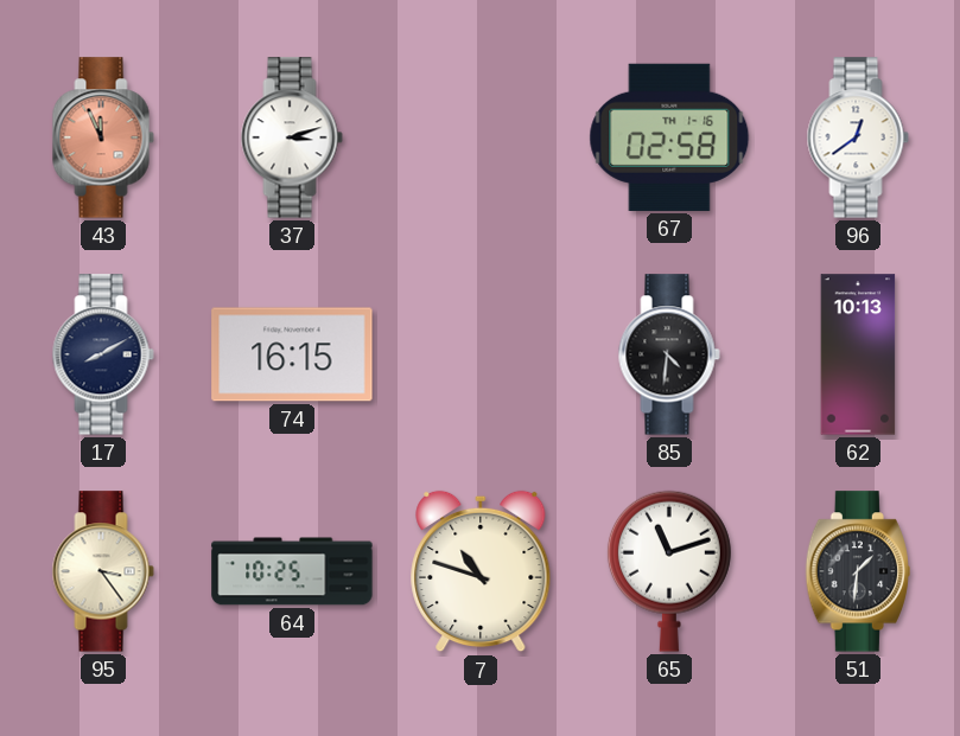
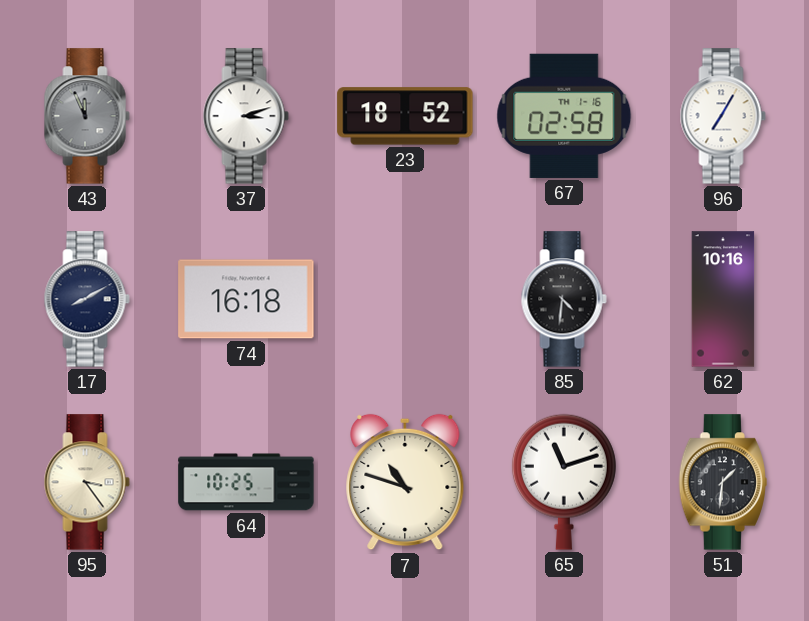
43 dial: salmon -> grey (87, 116)
23: none -> 18:52 (405, 116)
96: 12:39 -> 7:05 (723, 116)
74: 16:15 -> 16:18 (246, 299)
62: 10:13 -> 10:16 (723, 299)
